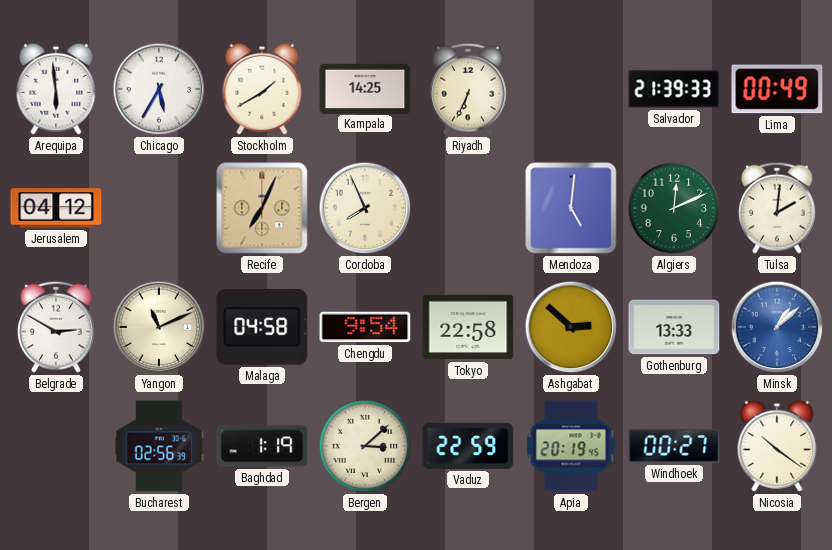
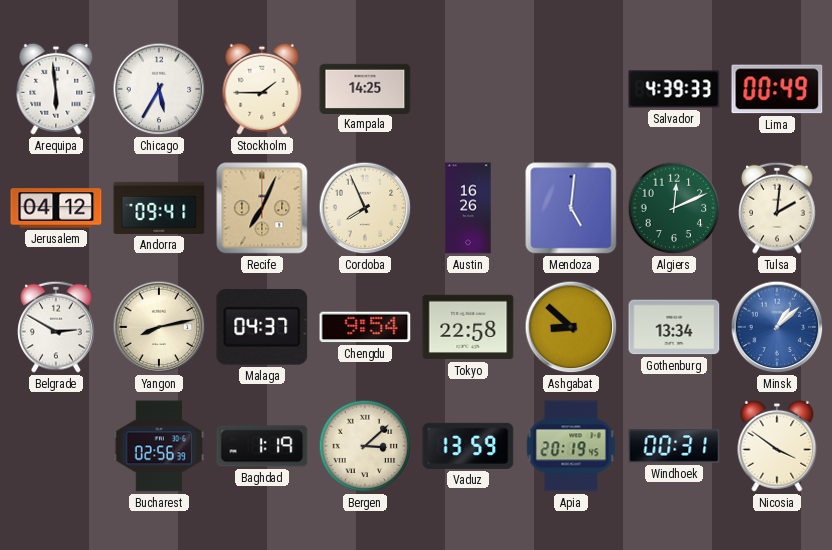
Stockholm: 1:40 -> 1:45 (262, 89)
Riyadh: 6:34 -> none (468, 89)
Salvador: 21:39 -> 4:39 (674, 89)
Andorra: none -> 09:41 (159, 208)
Austin: none -> 16:26 (468, 208)
Yangon: 11:11 -> 8:13 (159, 327)
Malaga: 04:58 -> 04:37 (262, 327)
Ashgabat: 2:52 -> 8:52 (571, 327)
Gothenburg: 13:33 -> 13:34 (674, 327)
Vaduz: 22:59 -> 13:59 (468, 446)
Windhoek: 00:27 -> 00:31 (674, 446)
Nicosia: 10:21 -> 3:51 (777, 446)
